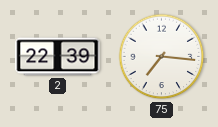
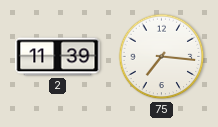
2: 22:39 -> 11:39 (58, 57)
